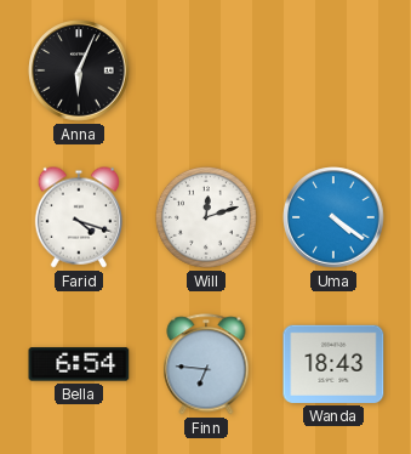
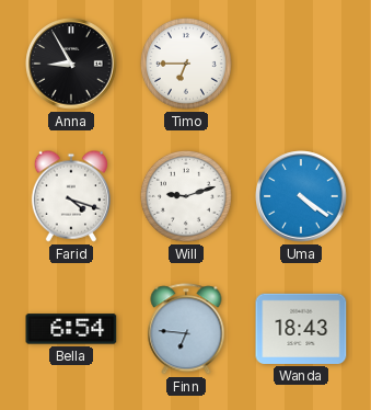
Anna: 6:04 -> 8:55 (71, 64)
Timo: none -> 6:45 (186, 64)
Will: 12:12 -> 9:12 (186, 196)
